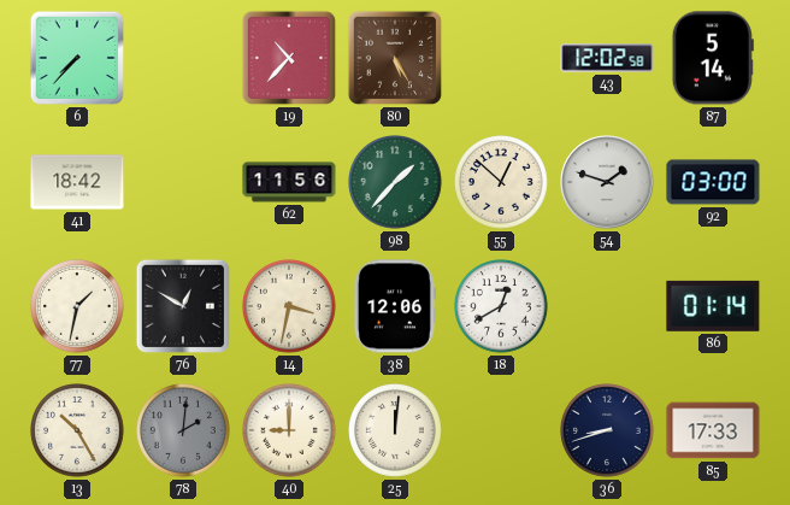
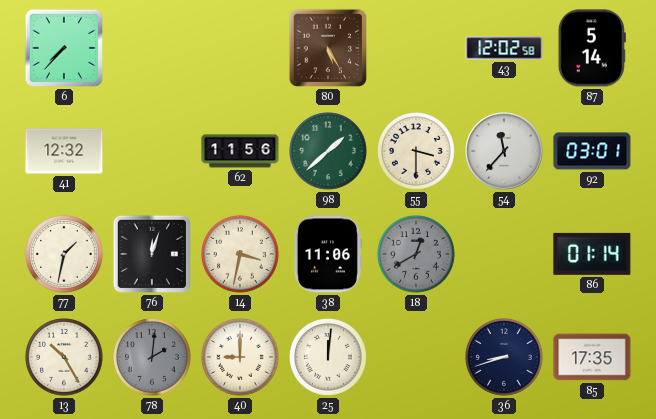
19: 10:37 -> none (289, 58)
41: 18:42 -> 12:32 (64, 151)
98: 1:37 -> 1:38 (329, 152)
55: 12:52 -> 3:30 (417, 152)
54: 1:48 -> 11:37 (504, 151)
92: 03:00 -> 03:01 (592, 151)
76: 12:50 -> 12:03 (152, 254)
38: 12:06 -> 11:06 (327, 254)
18 dial: white -> grey (417, 255)
85: 17:33 -> 17:35 (592, 357)
